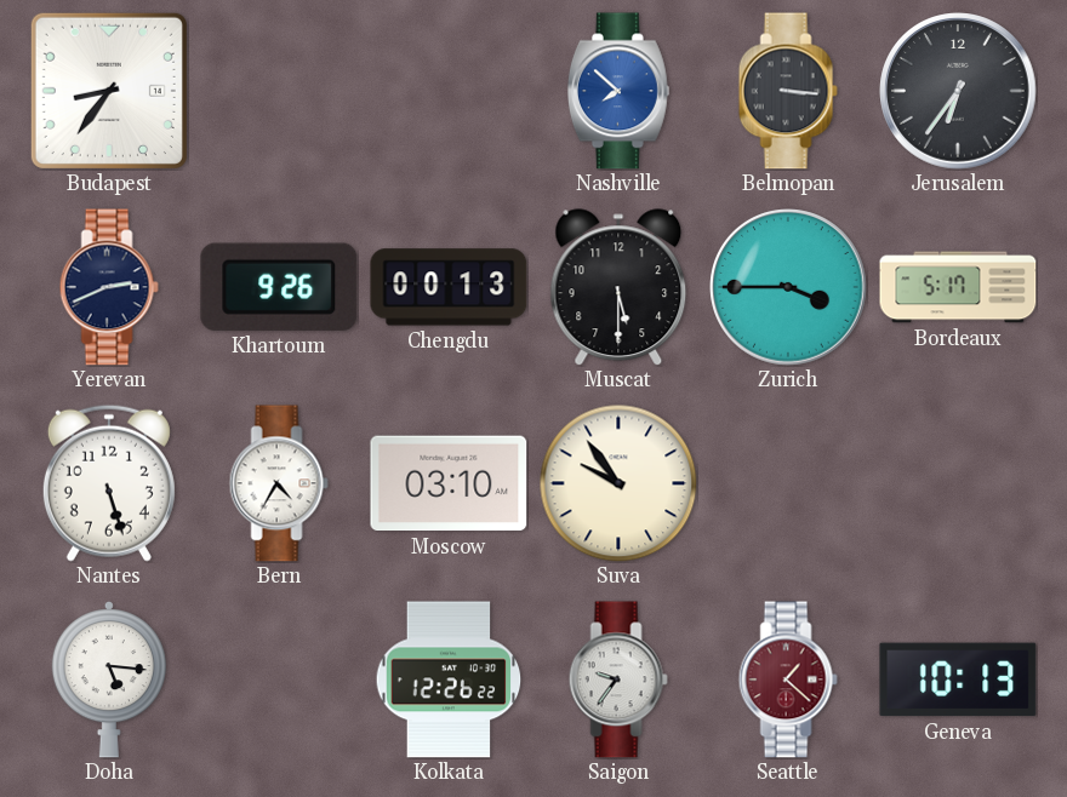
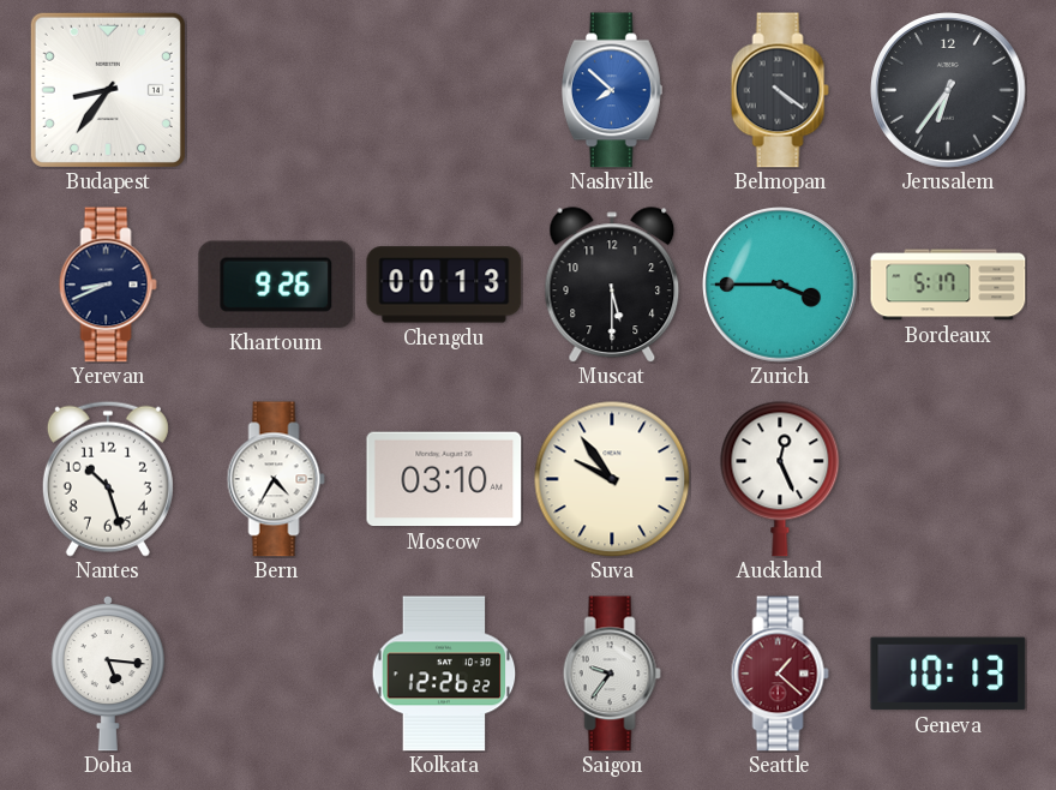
Belmopan: 3:16 -> 4:21 (780, 90)
Yerevan: 2:41 -> 8:41 (108, 285)
Nantes: 5:27 -> 10:27 (108, 479)
Auckland: none -> 12:26 (780, 479)
